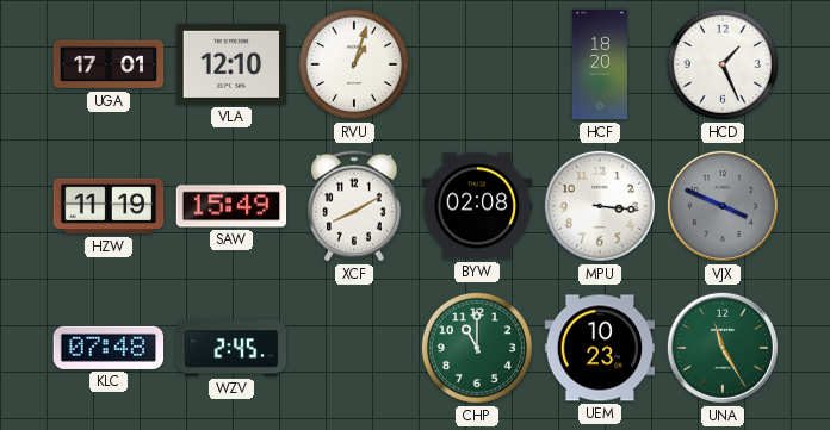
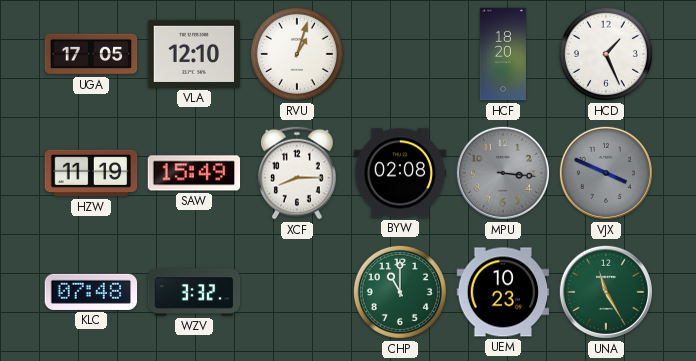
UGA: 17:01 -> 17:05 (91, 54)
XCF: 8:10 -> 8:15 (297, 173)
MPU dial: white -> grey (503, 173)
WZV: 2:45 -> 3:32 (194, 292)
